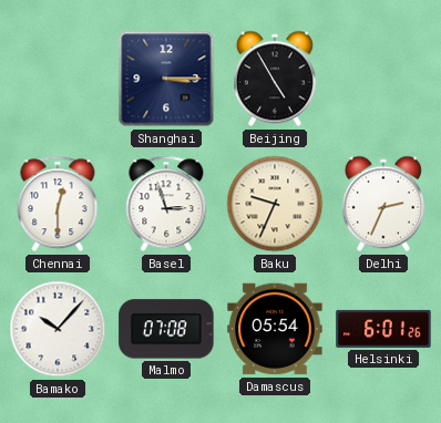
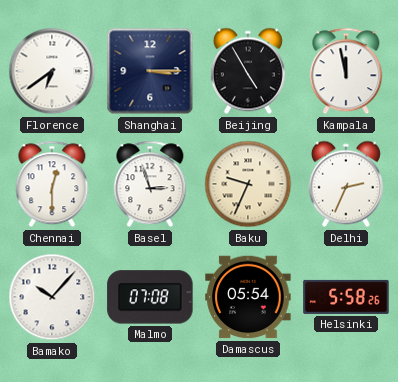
Florence: none -> 6:39 (52, 71)
Kampala: none -> 11:58 (346, 71)
Helsinki: 6:01 -> 5:58 (346, 297)
